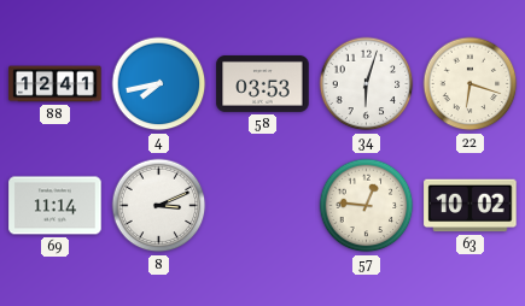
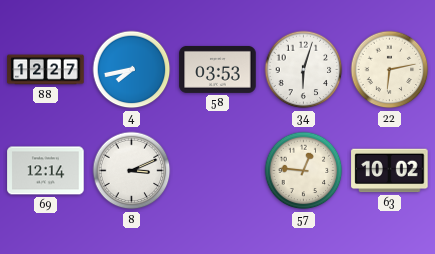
88: 12:41 -> 12:27 (46, 70)
22: 6:18 -> 6:13 (390, 70)
69: 11:14 -> 12:14 (46, 171)
